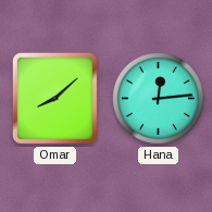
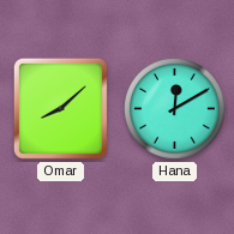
Hana: 12:14 -> 12:10 (175, 109)
